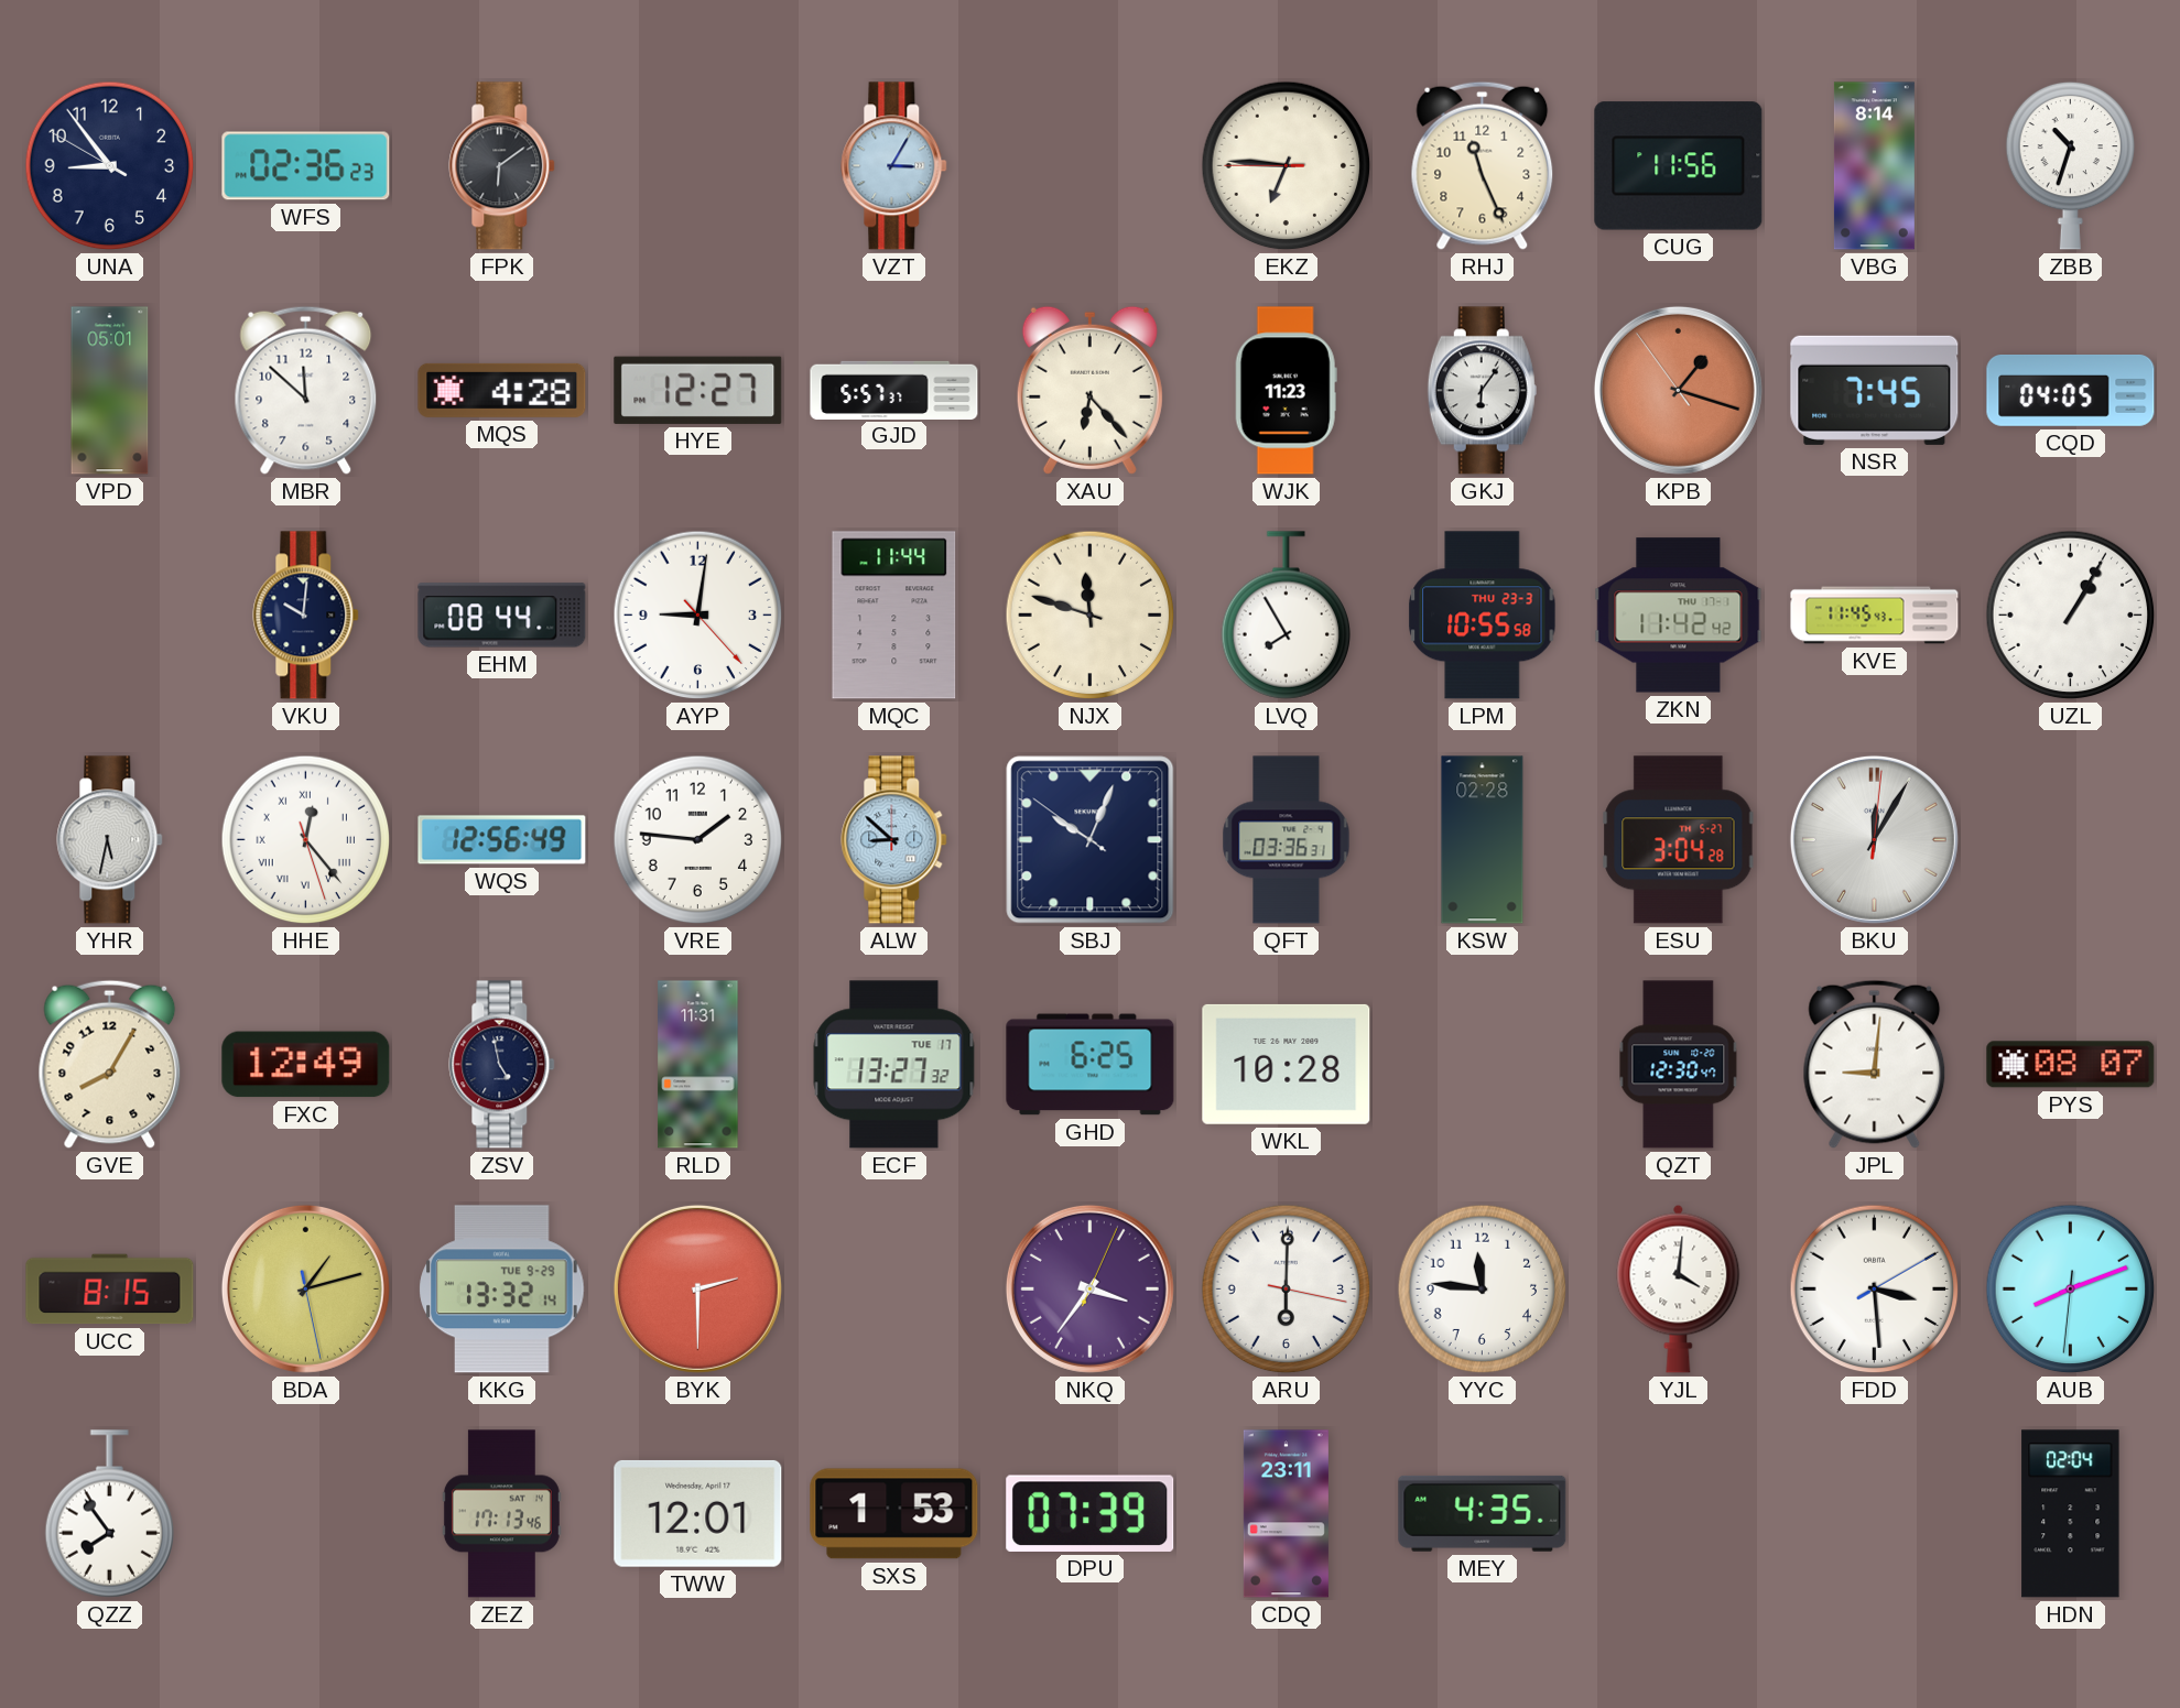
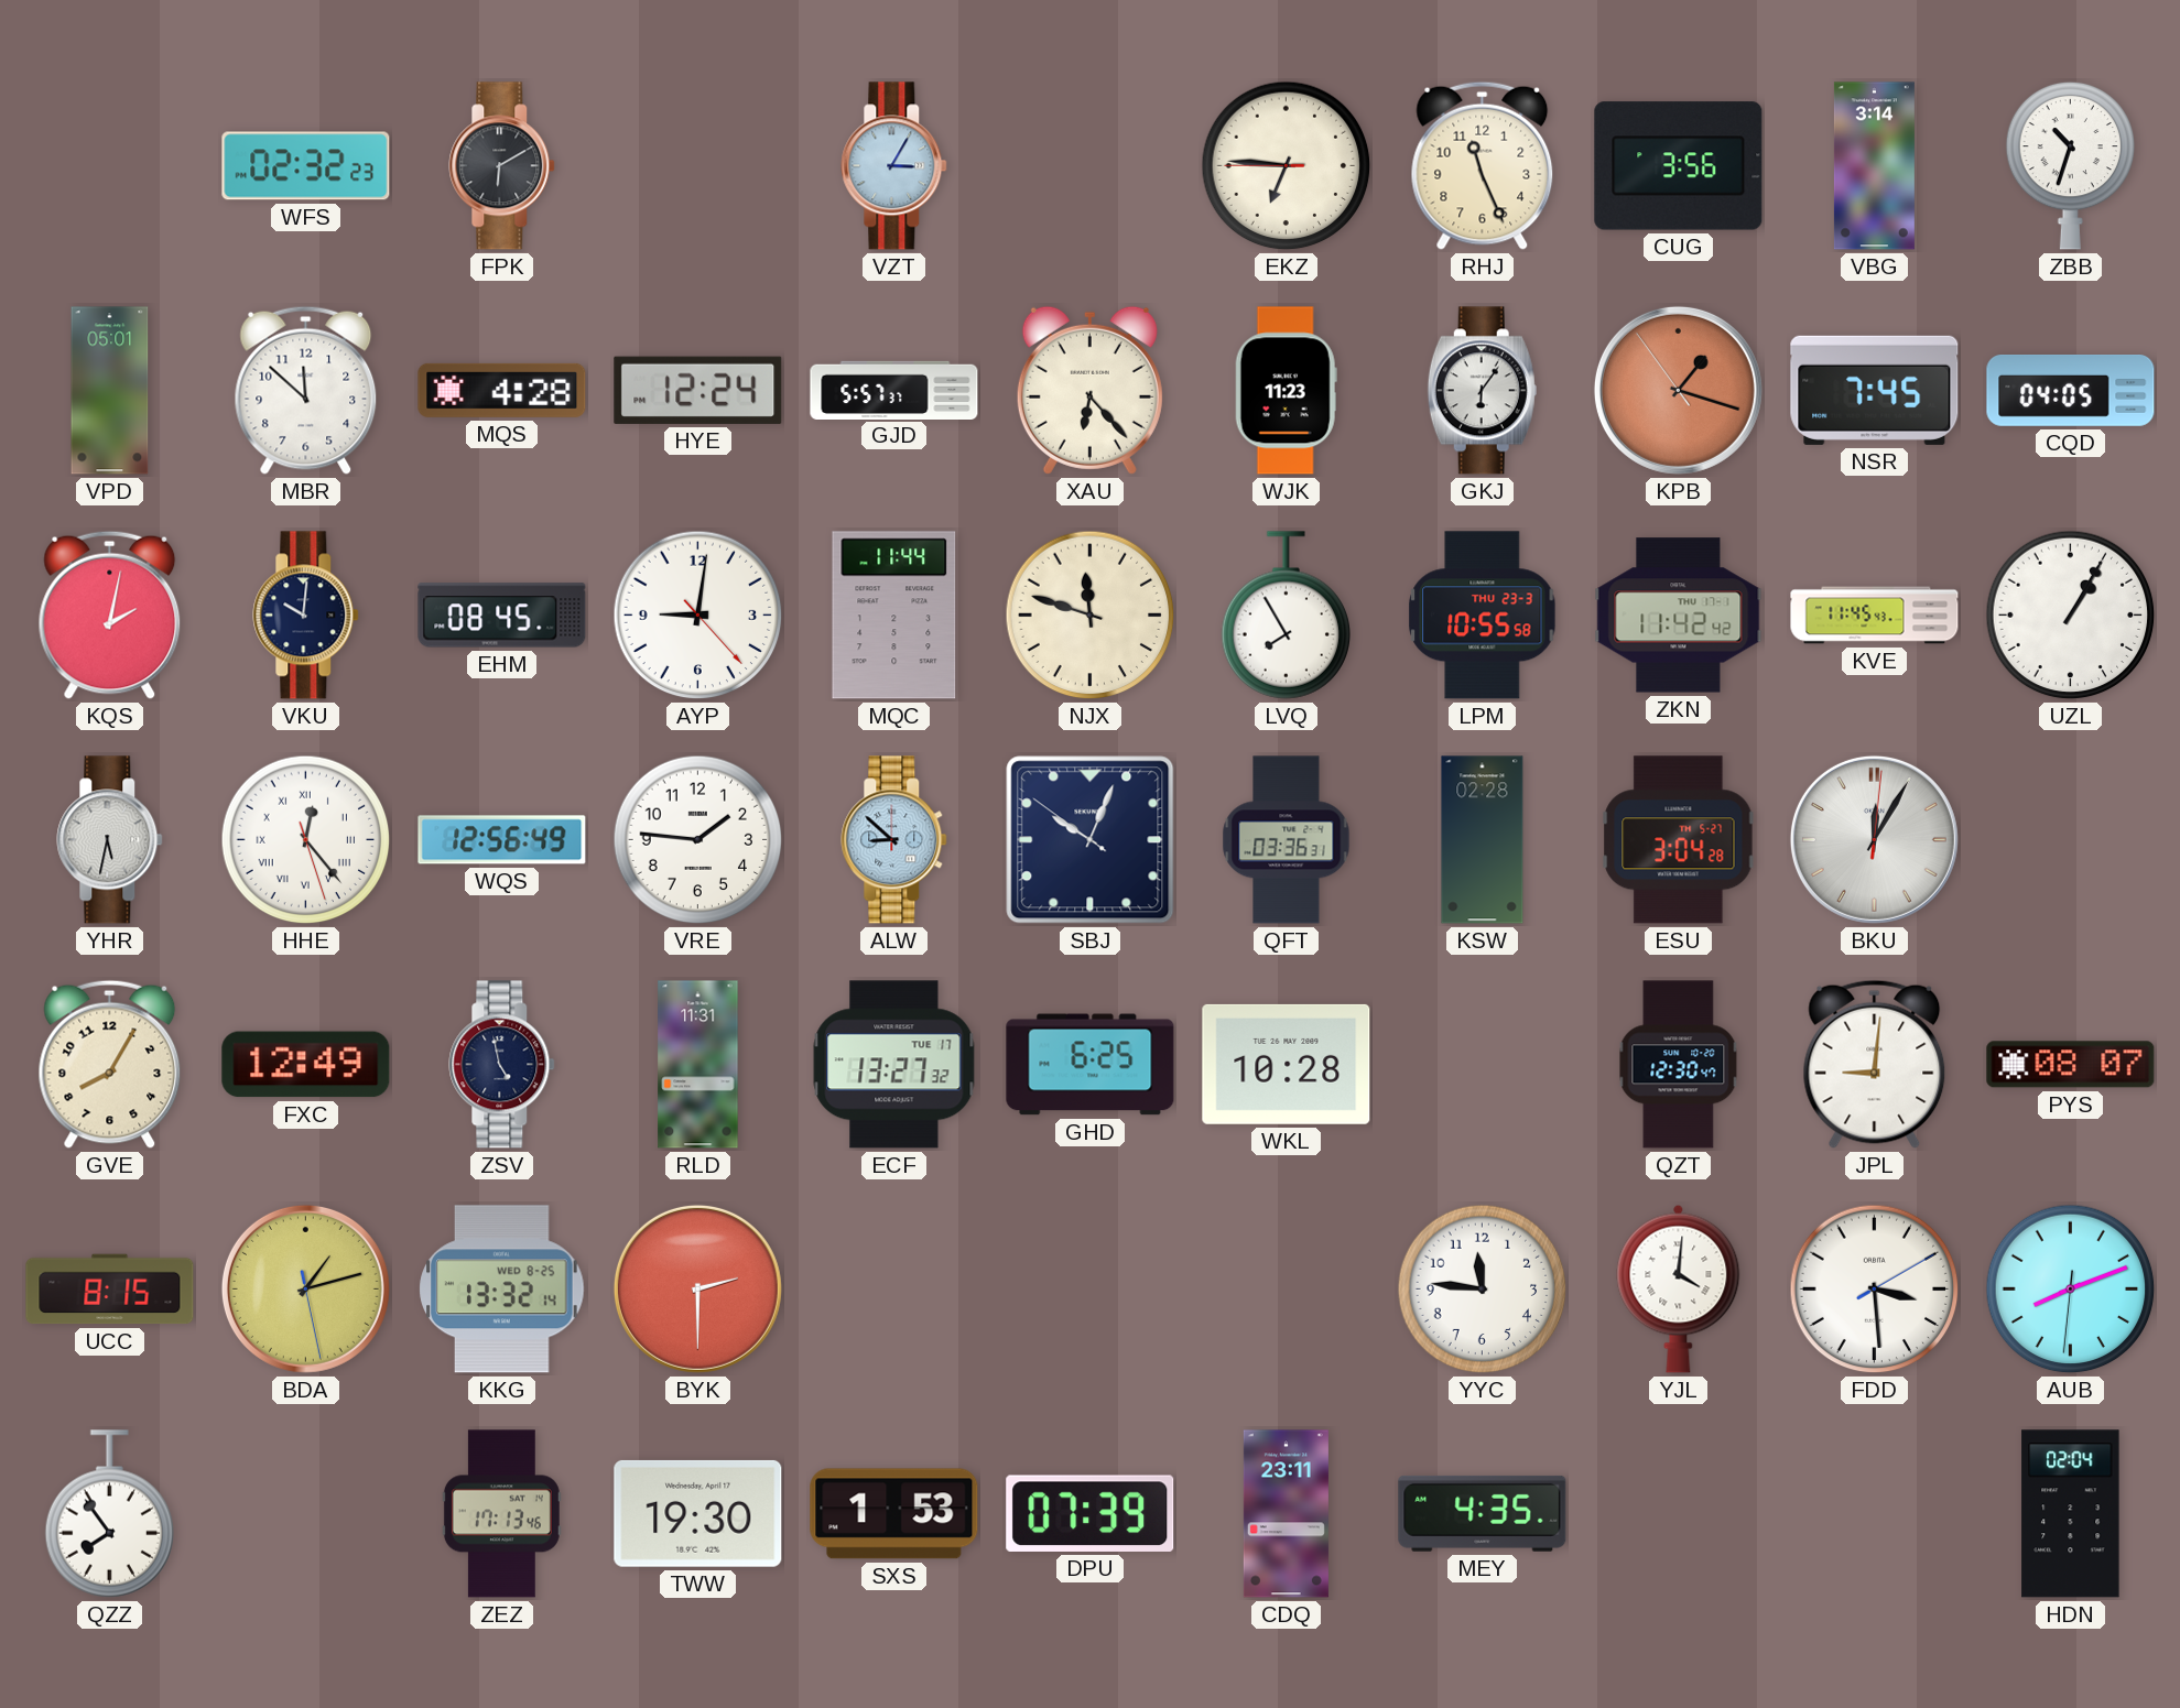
UNA: 8:53 -> none (110, 166)
WFS: 02:36 -> 02:32 (306, 166)
FPK: 6:09 -> 6:10 (502, 166)
CUG: 11:56 -> 3:56 (1679, 166)
VBG: 8:14 -> 3:14 (1874, 166)
HYE: 12:27 -> 12:24 (698, 390)
KQS: none -> 2:02 (110, 614)
EHM: 08:44 -> 08:45 (502, 616)
KKG date: TUE 9-29 -> WED 8-25 (502, 1290)
NKQ: 3:36 -> none (1089, 1288)
ARU: 6:00 -> none (1287, 1290)
TWW: 12:01 -> 19:30 (698, 1513)
